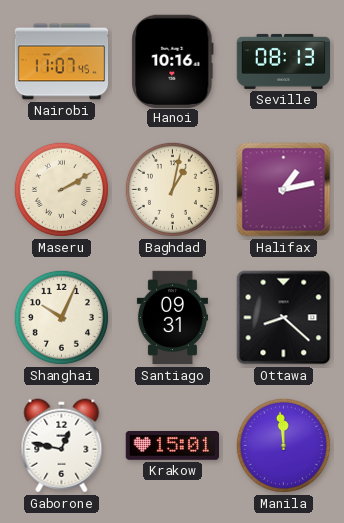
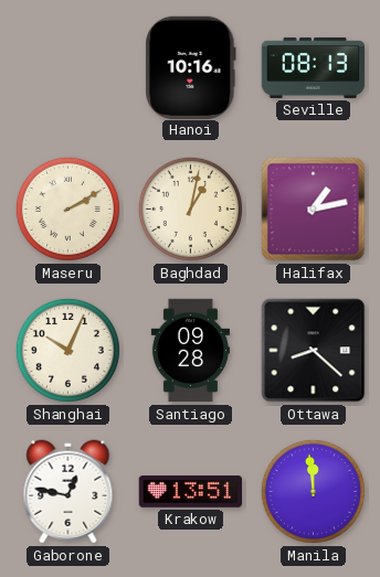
Nairobi: 11:07 -> none (62, 62)
Santiago: 09:31 -> 09:28 (190, 351)
Krakow: 15:01 -> 13:51 (190, 492)
